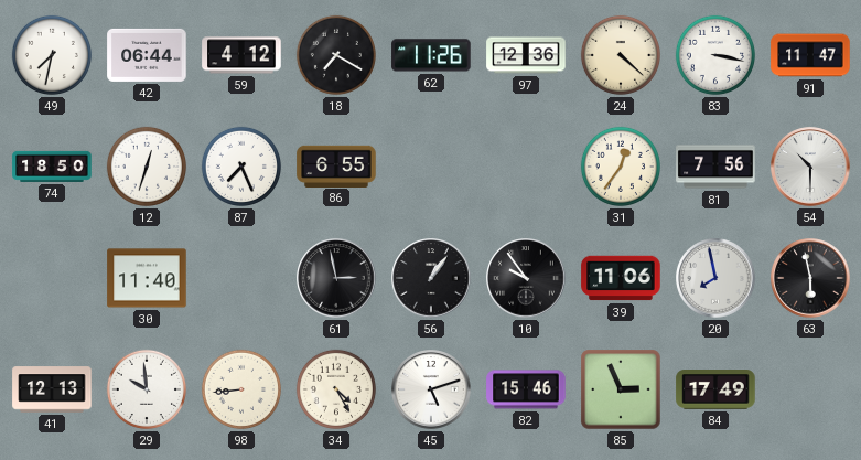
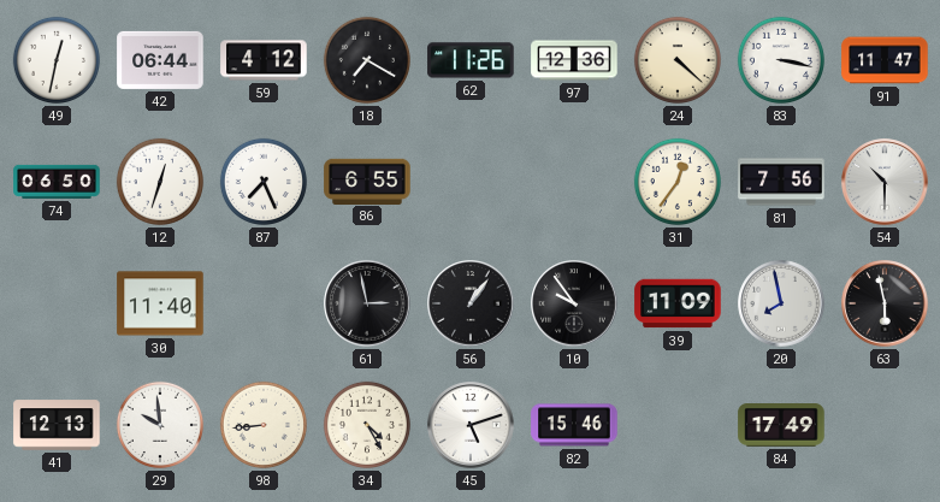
49: 7:32 -> 12:32 (57, 60)
74: 18:50 -> 06:50 (57, 182)
39: 11:06 -> 11:09 (678, 303)
85: 2:56 -> none (621, 389)
